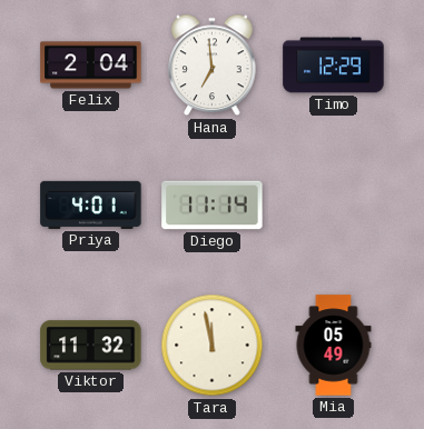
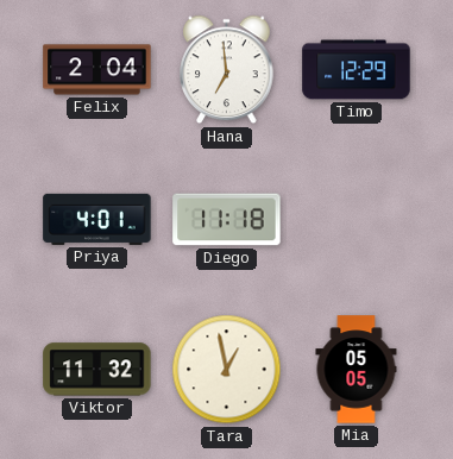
Diego: 11:14 -> 11:18 (227, 220)
Tara: 11:58 -> 12:58 (227, 370)
Mia: 05:49 -> 05:05 (357, 370)
